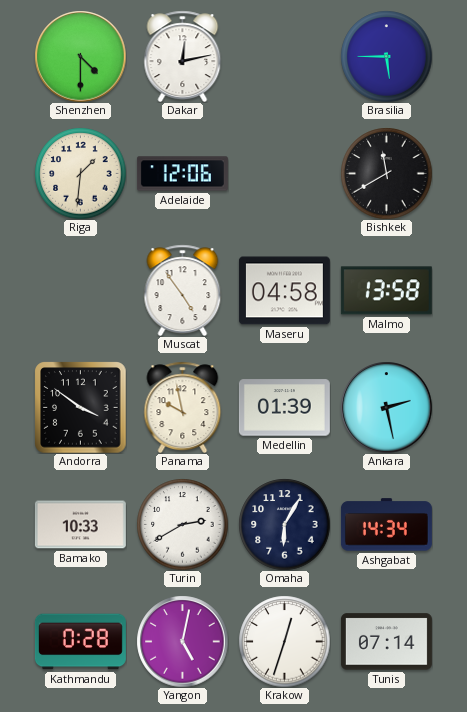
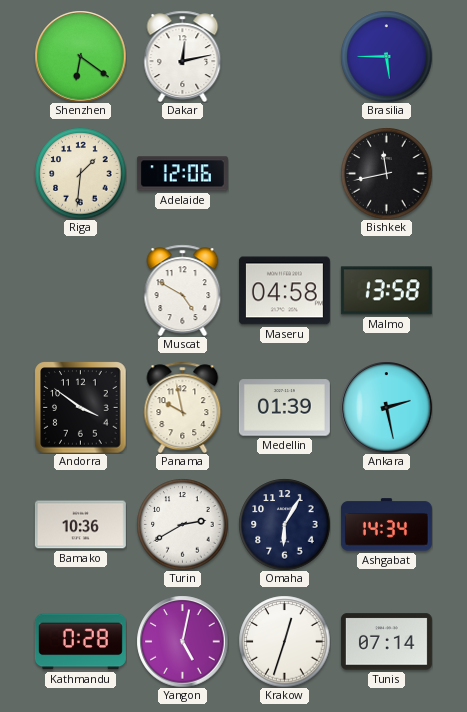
Shenzhen: 4:30 -> 6:21 (80, 56)
Bishkek: 11:40 -> 11:43 (386, 173)
Muscat: 4:54 -> 4:50 (183, 290)
Bamako: 10:33 -> 10:36 (80, 525)
